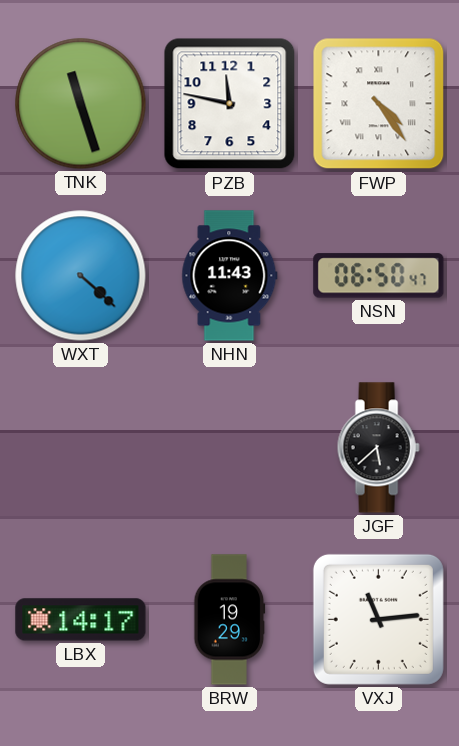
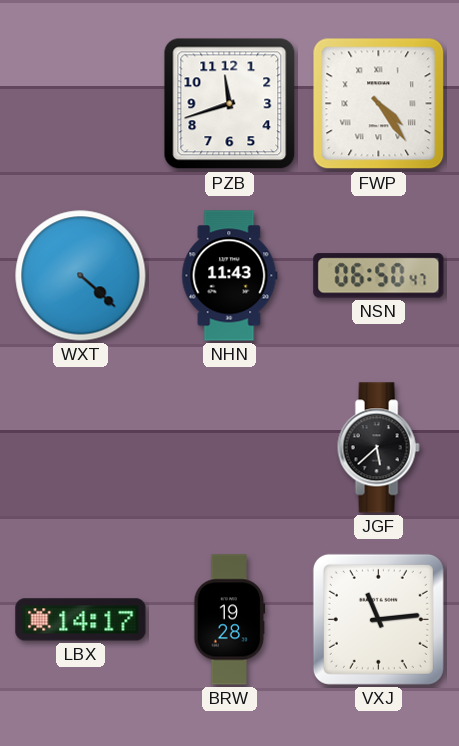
TNK: 11:27 -> none (81, 104)
PZB: 11:47 -> 11:42 (230, 104)
BRW: 19:29 -> 19:28 (230, 620)
